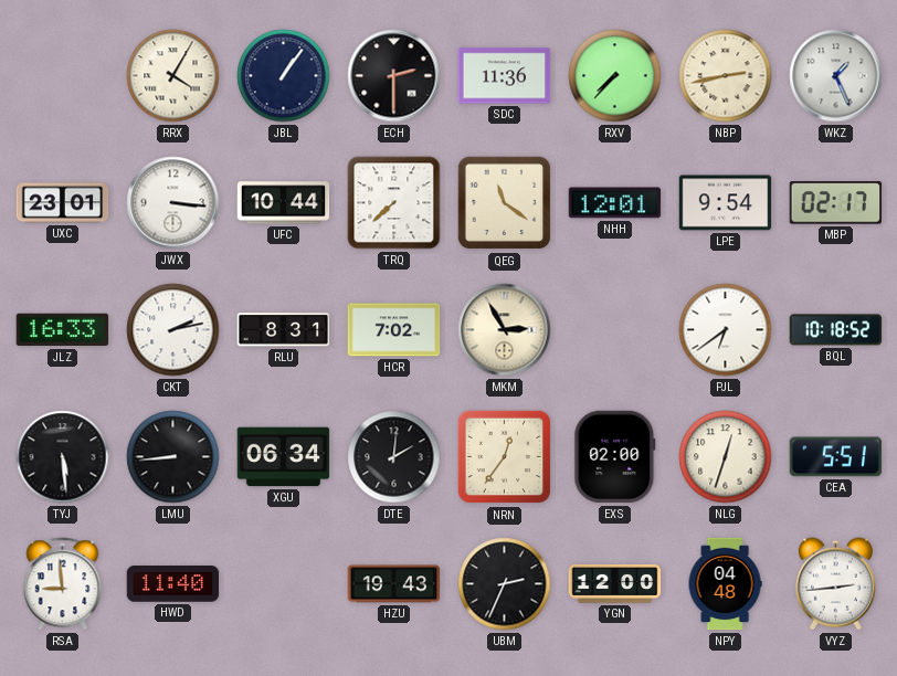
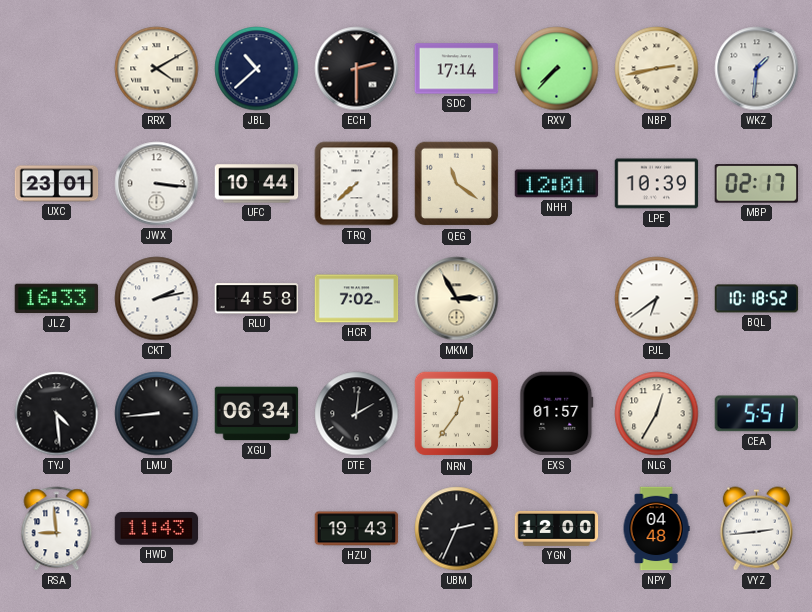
RRX: 4:05 -> 4:10 (157, 69)
JBL: 1:06 -> 10:38 (257, 69)
SDC: 11:36 -> 17:14 (457, 69)
WKZ: 1:26 -> 1:31 (757, 69)
LPE: 9:54 -> 10:39 (657, 184)
RLU: 8:31 -> 4:58 (257, 299)
TYJ: 5:29 -> 4:29 (57, 414)
EXS: 02:00 -> 01:57 (557, 414)
NLG: 12:33 -> 12:35 (657, 414)
HWD: 11:40 -> 11:43 (157, 529)
